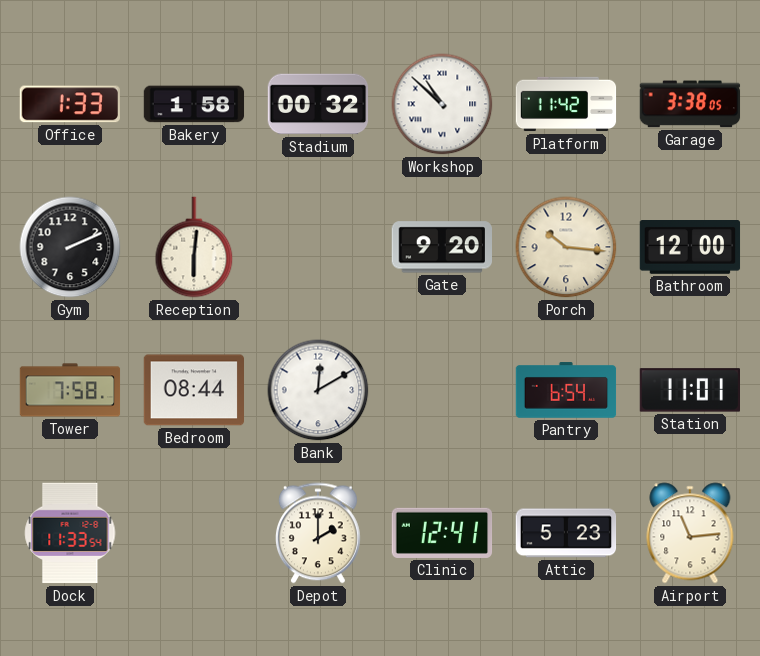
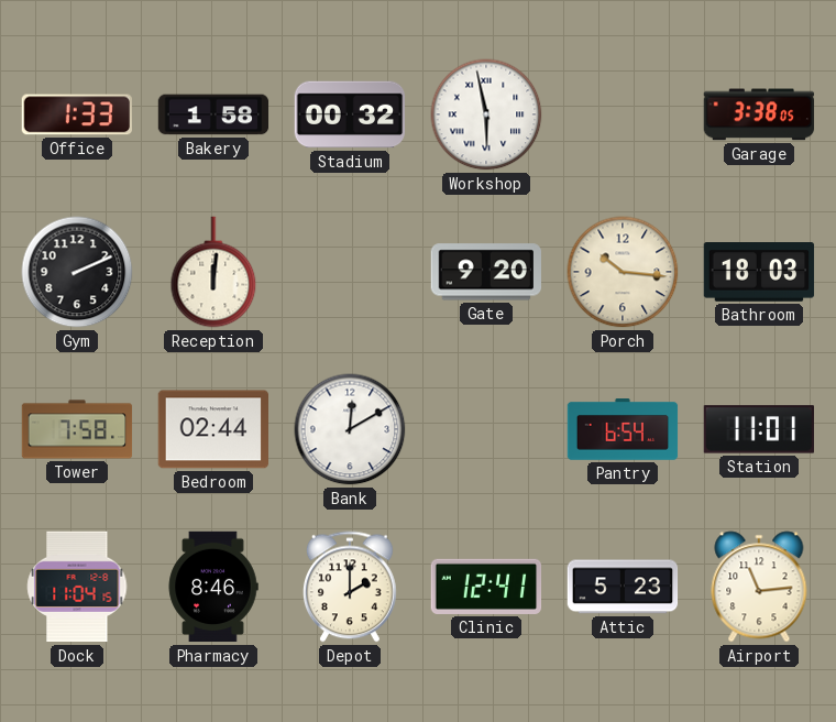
Workshop: 10:52 -> 5:58 (486, 114)
Platform: 11:42 -> none (566, 104)
Reception: 6:01 -> 12:01 (213, 272)
Bathroom: 12:00 -> 18:03 (759, 273)
Bedroom: 08:44 -> 02:44 (212, 429)
Dock: 11:33 -> 11:04 (77, 587)
Pharmacy: none -> 8:46 (213, 587)
